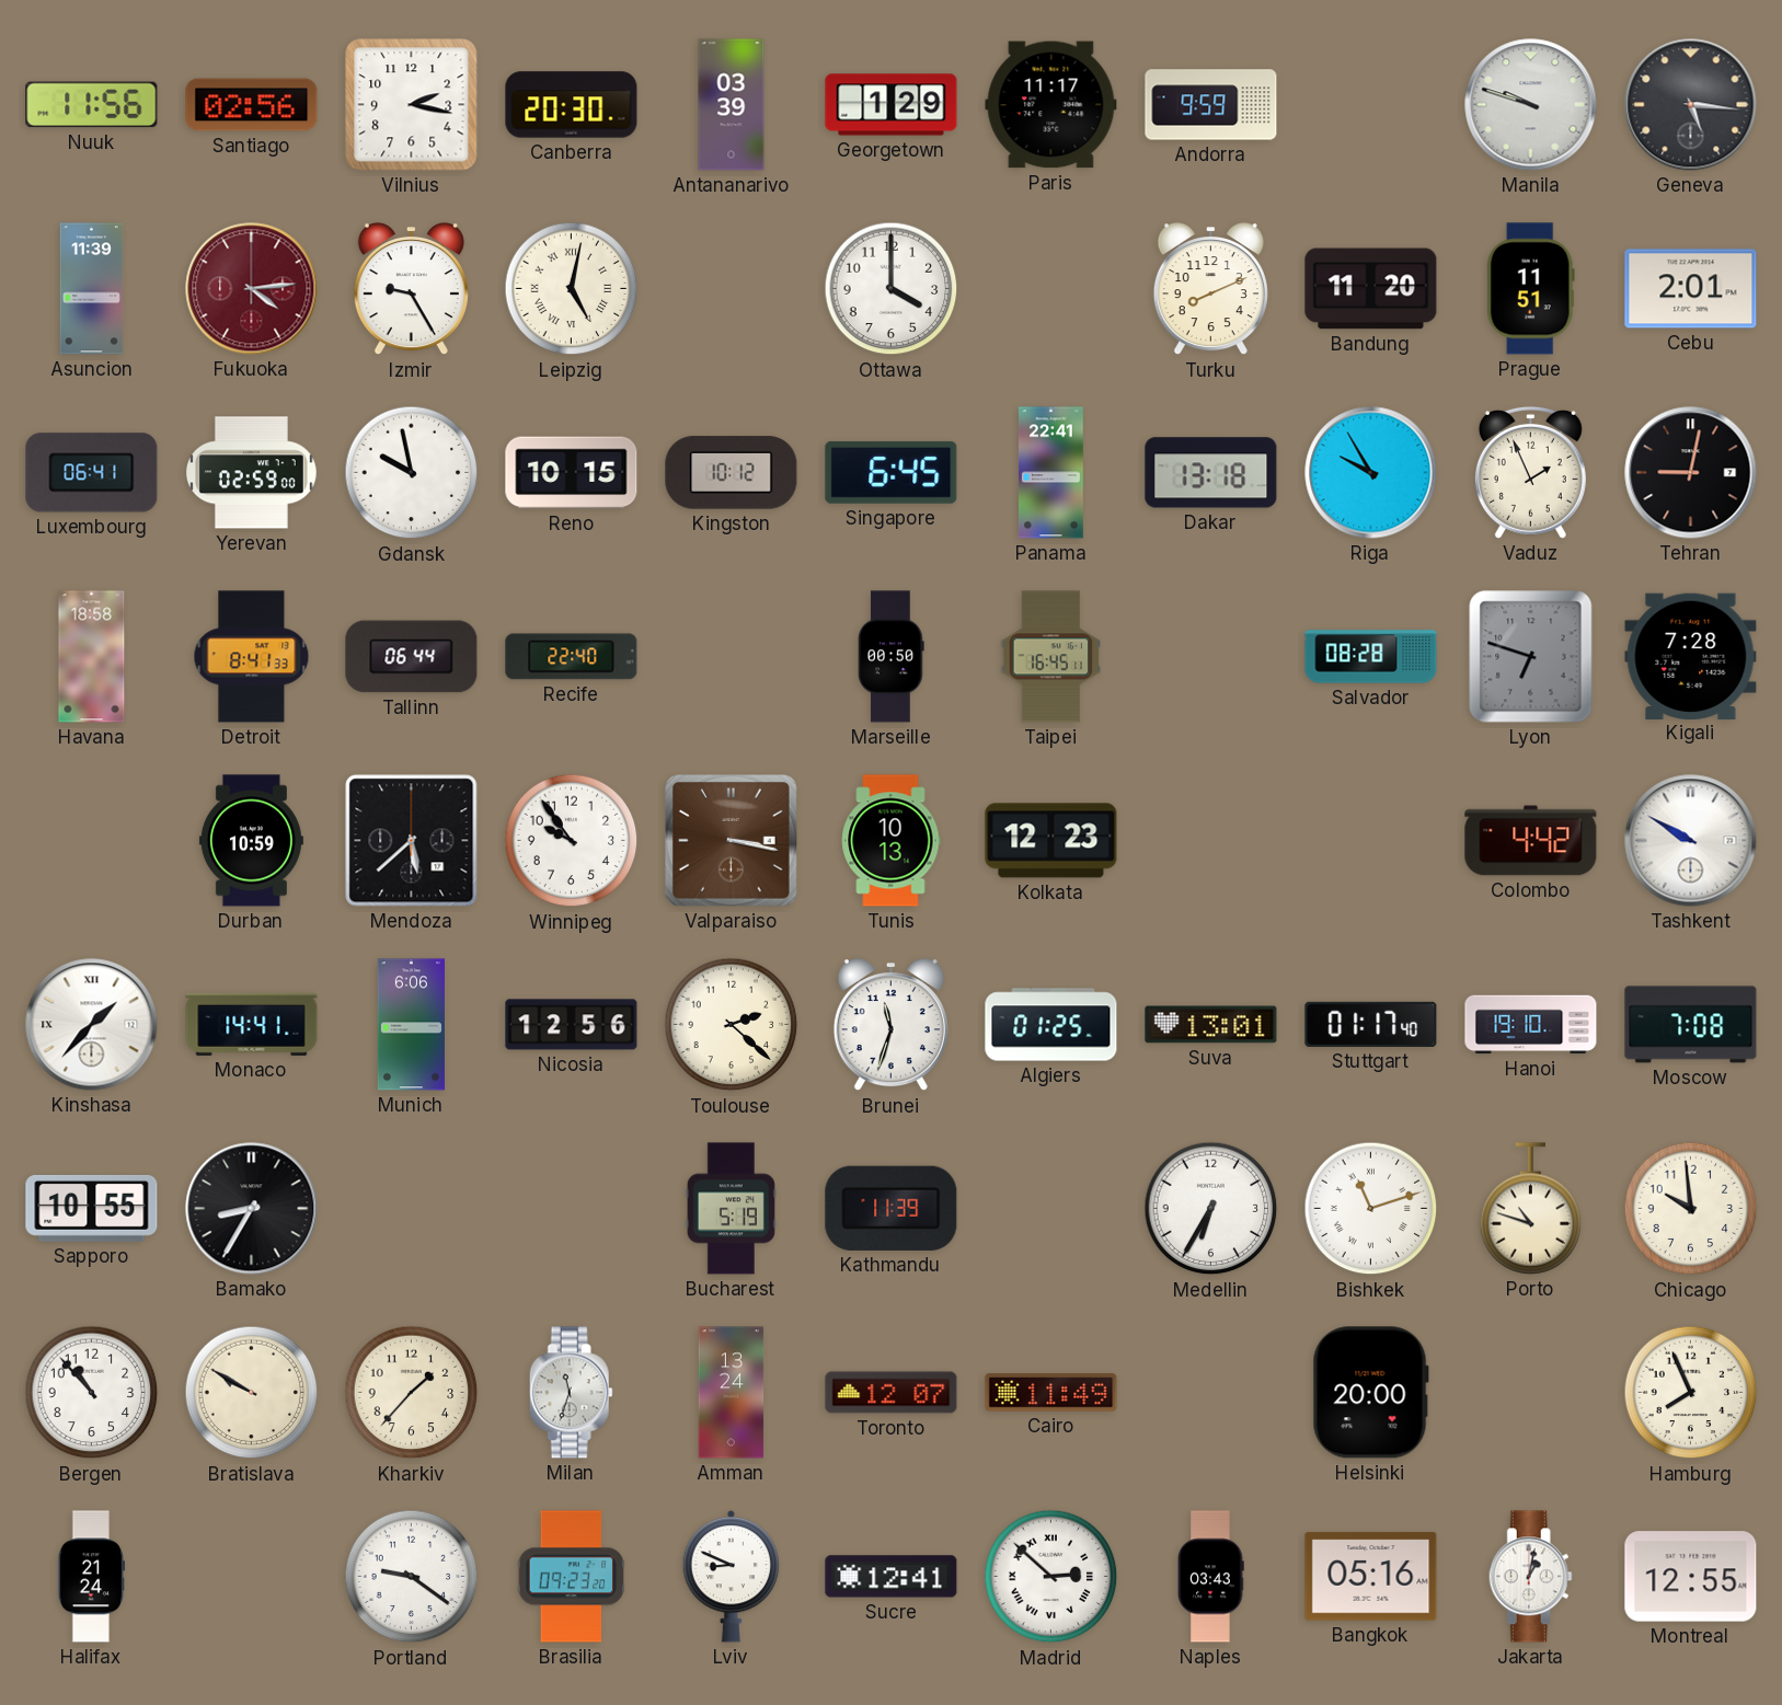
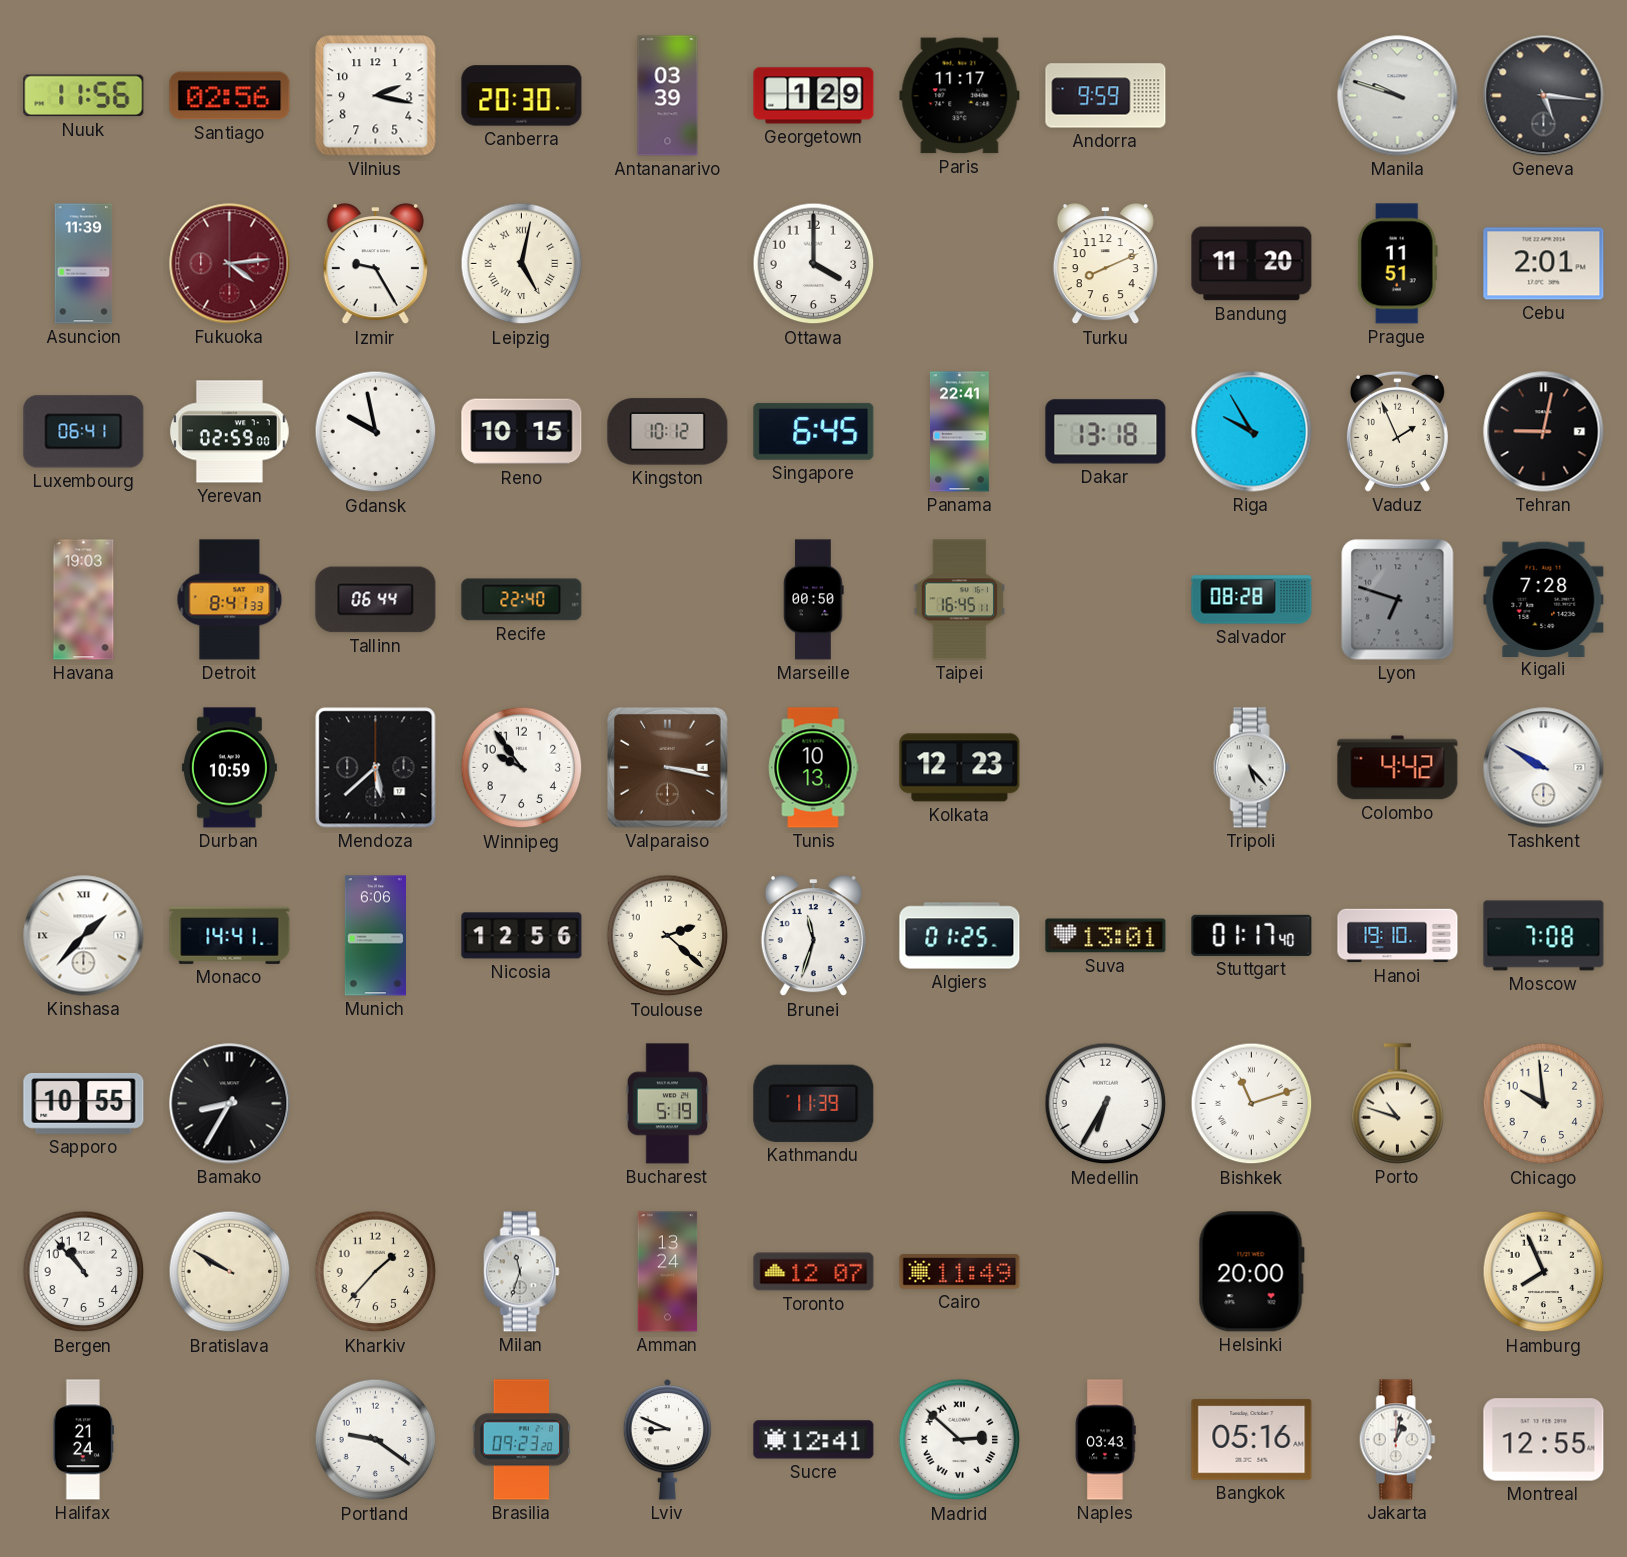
Havana: 18:58 -> 19:03 (84, 600)
Tripoli: none -> 5:23 (1251, 768)
